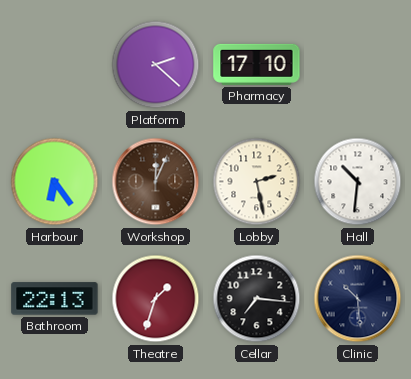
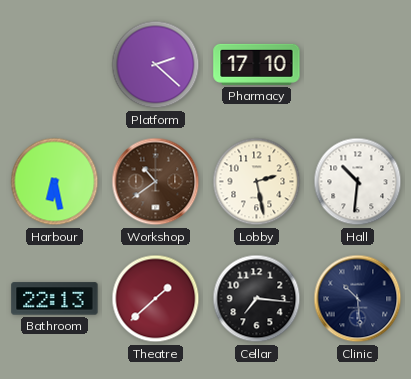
Harbour: 6:24 -> 6:28 (55, 182)
Workshop: 12:04 -> 10:39 (156, 182)
Theatre: 1:33 -> 1:38 (156, 299)
